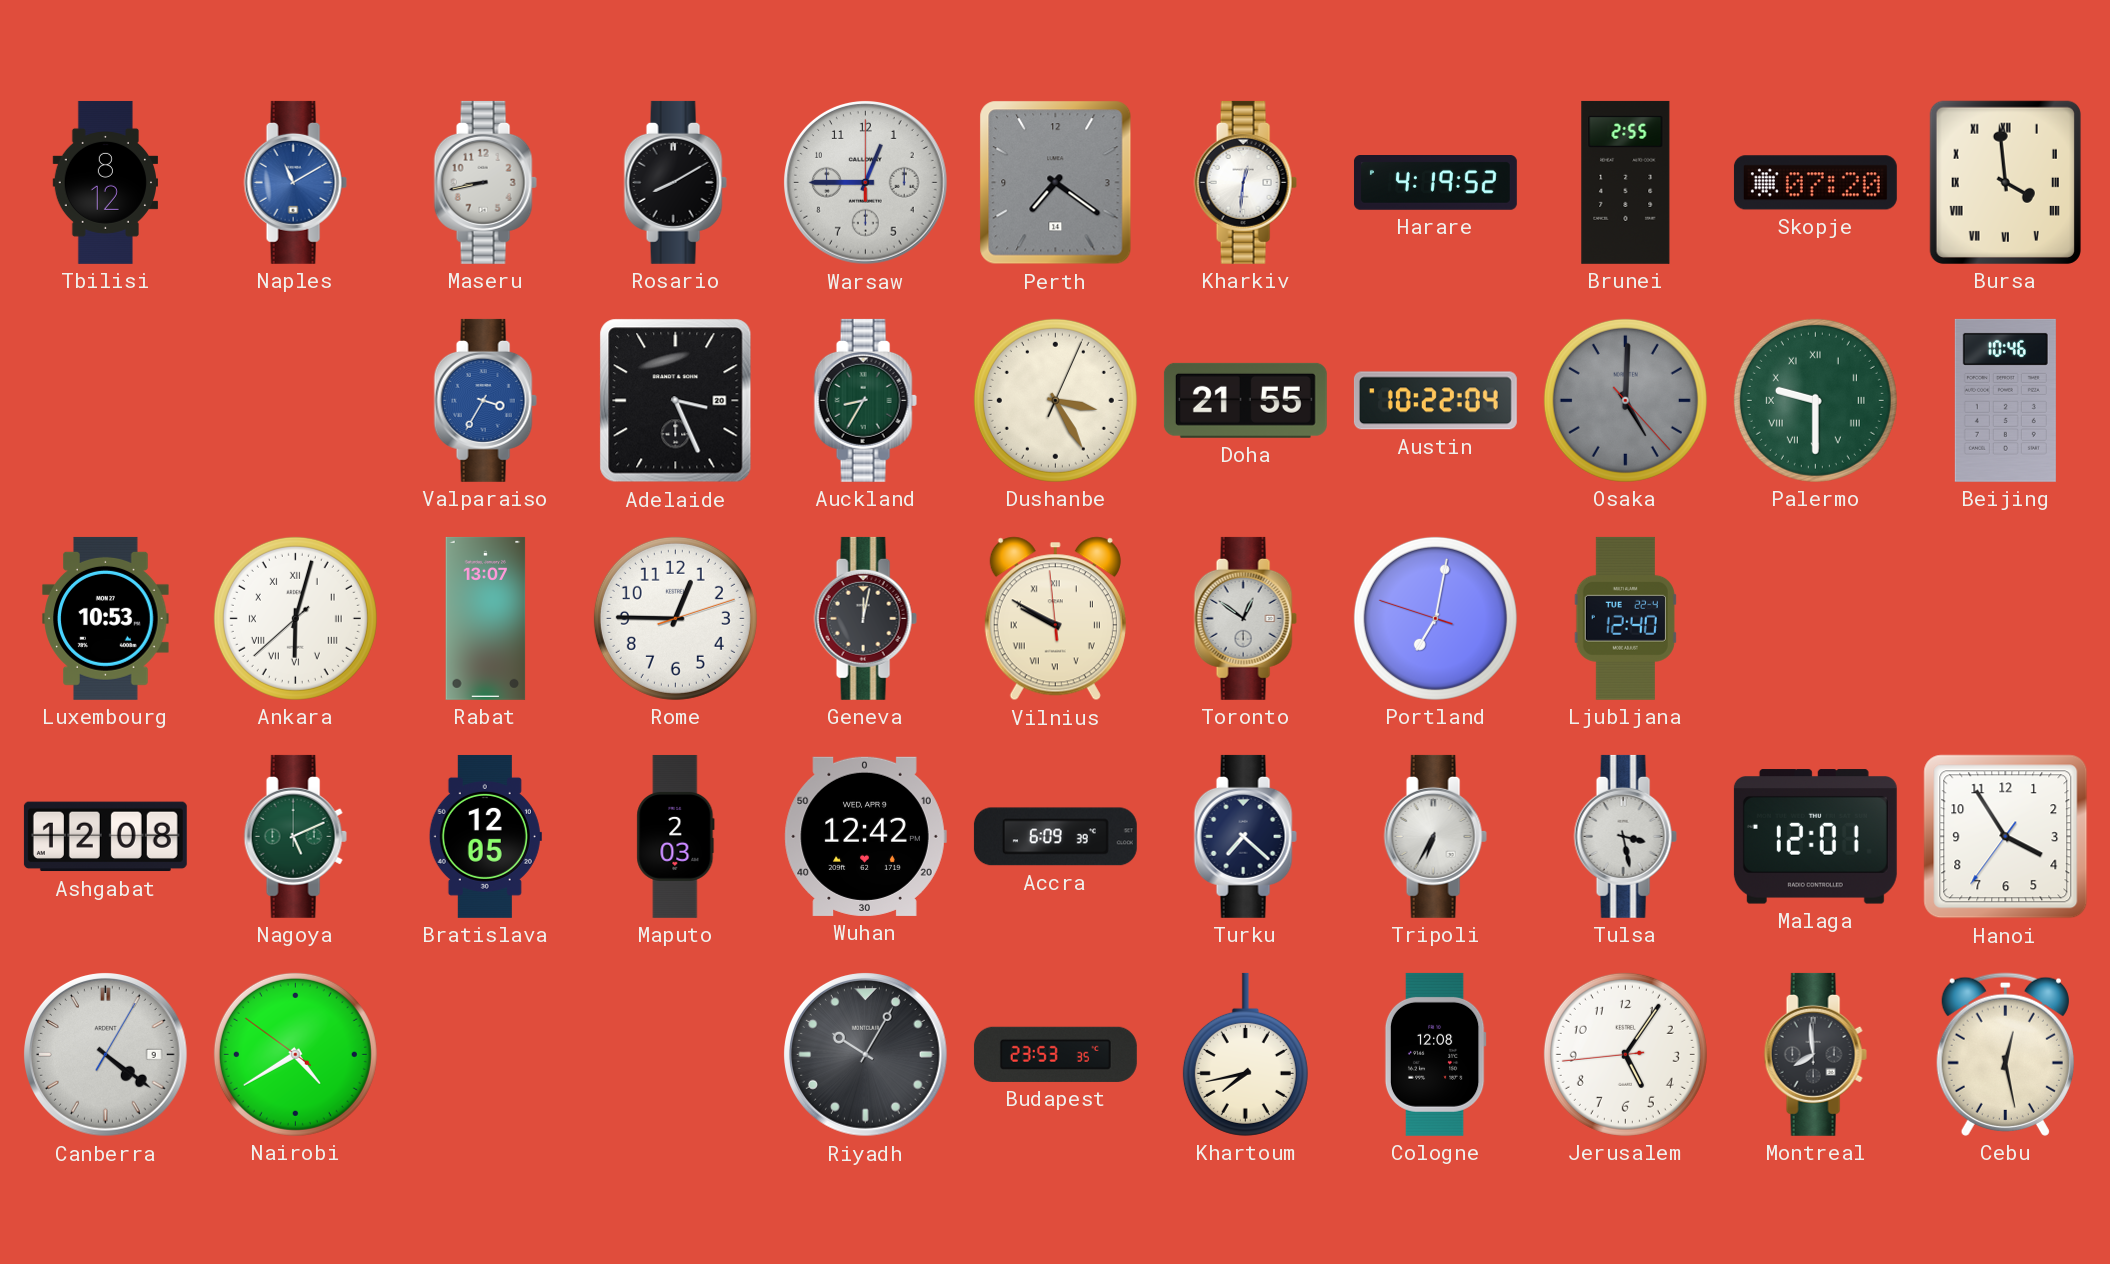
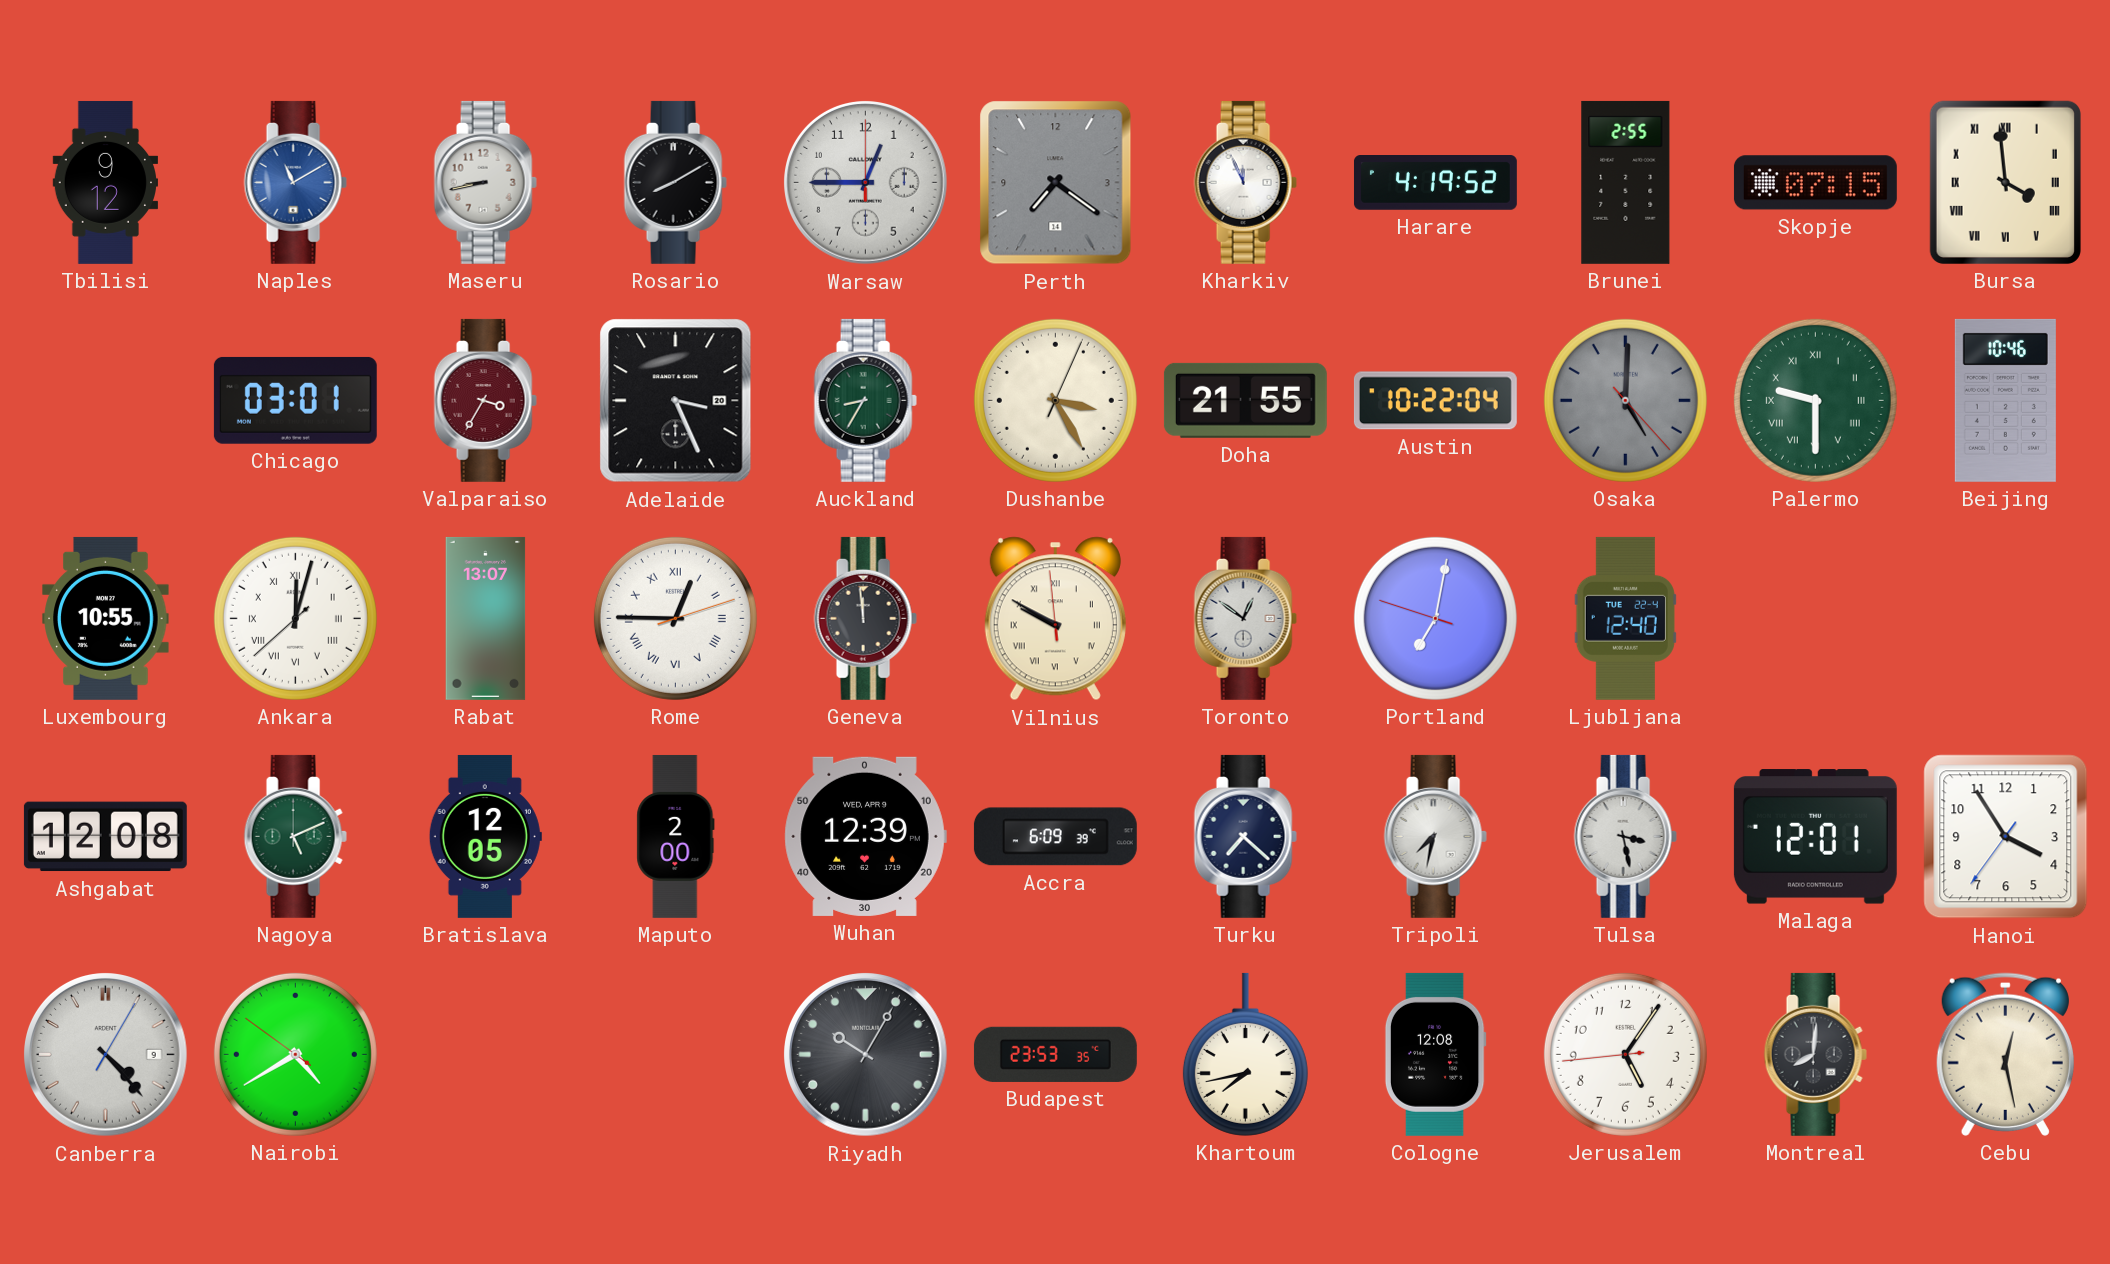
Tbilisi: 8:12 -> 9:12 (105, 182)
Kharkiv: 12:31 -> 11:56 (1245, 182)
Skopje: 07:20 -> 07:15 (1815, 183)
Chicago: none -> 03:01 (295, 400)
Valparaiso dial: blue -> burgundy (485, 400)
Luxembourg: 10:53 -> 10:55 (106, 618)
Ankara: 6:02 -> 12:02 (295, 618)
Rome numerals: Arabic -> Roman (675, 618)
Geneva: 12:02 -> 11:59 (865, 618)
Maputo: 2:03 -> 2:00 (676, 836)
Wuhan: 12:42 -> 12:39 (865, 836)
Tripoli: 6:35 -> 7:32 (1435, 836)
Canberra: 4:21 -> 4:23 (106, 1055)
Montreal: 7:59 -> 8:01 (1815, 1054)
